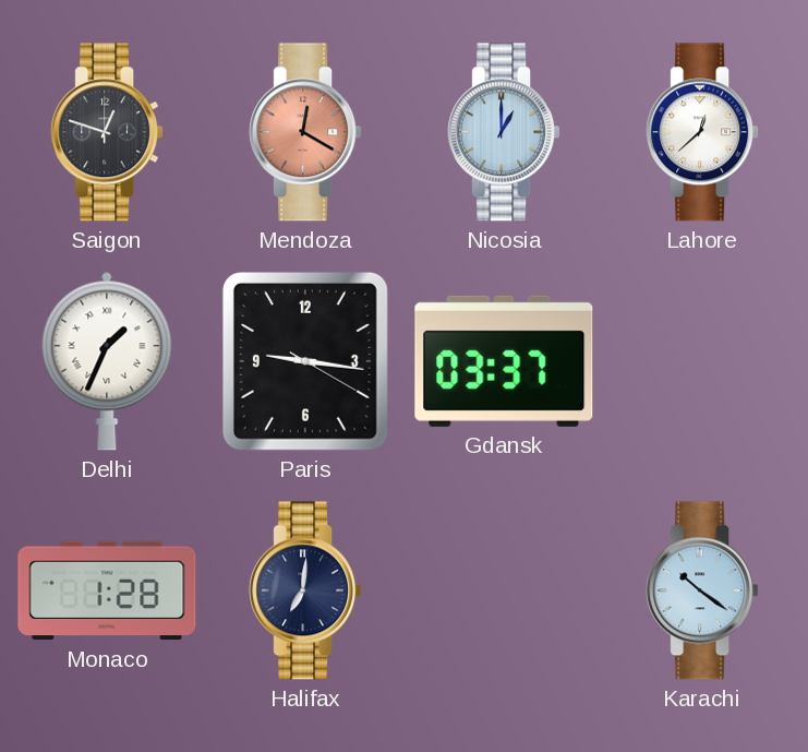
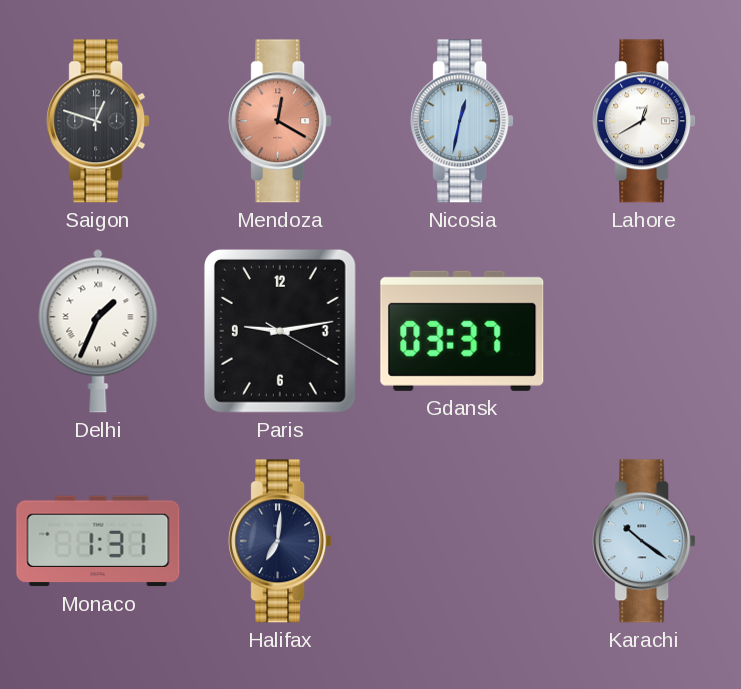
Nicosia: 1:00 -> 12:32 (462, 121)
Lahore: 12:38 -> 12:40 (644, 121)
Paris: 9:16 -> 9:13 (280, 331)
Monaco: 1:28 -> 1:31 (98, 541)
